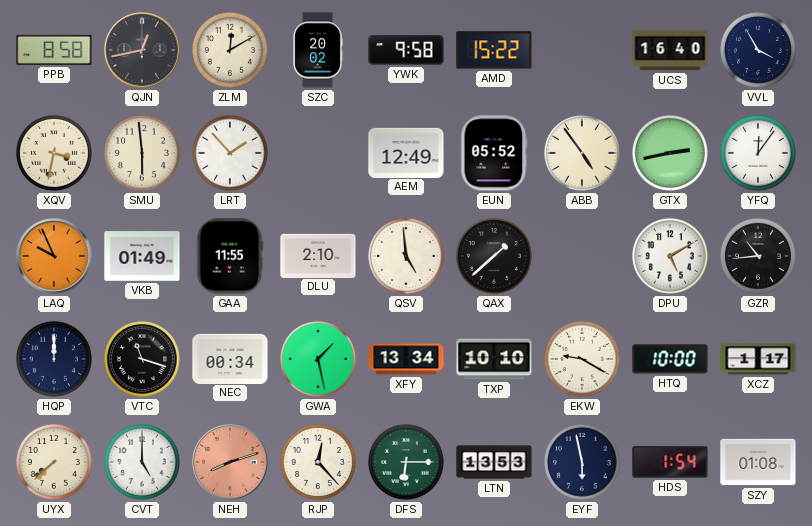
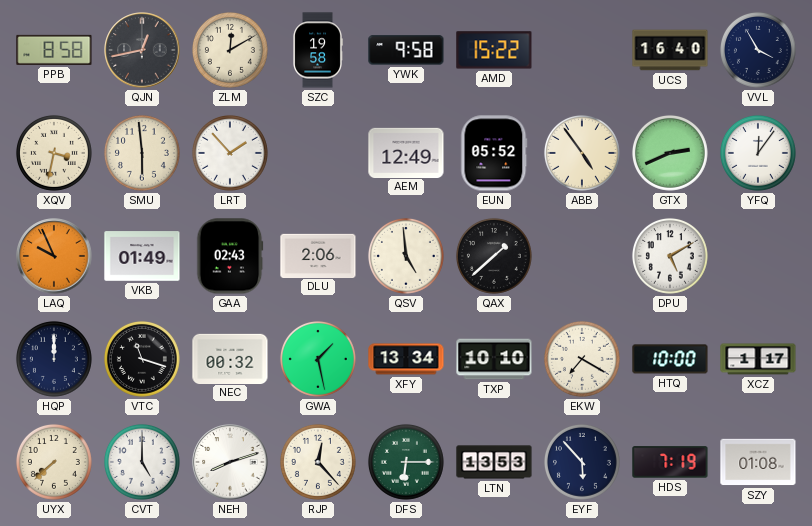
SZC: 20:02 -> 19:58 (318, 50)
GTX: 2:43 -> 2:41 (670, 153)
GAA: 11:55 -> 02:43 (230, 256)
DLU: 2:10 -> 2:06 (318, 255)
GZR: 10:44 -> none (758, 256)
NEC: 00:34 -> 00:32 (230, 358)
EKW: 9:20 -> 7:20 (582, 359)
NEH dial: salmon -> white (230, 462)
EYF: 5:58 -> 5:53 (582, 462)
HDS: 1:54 -> 7:19 (670, 462)
